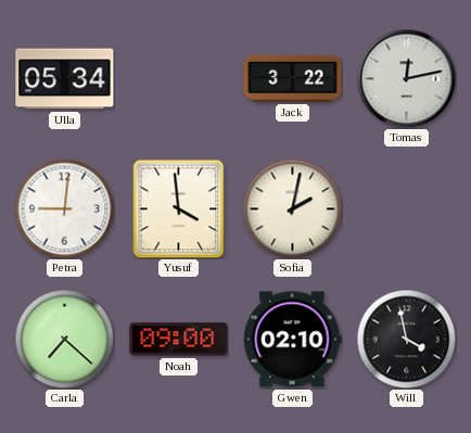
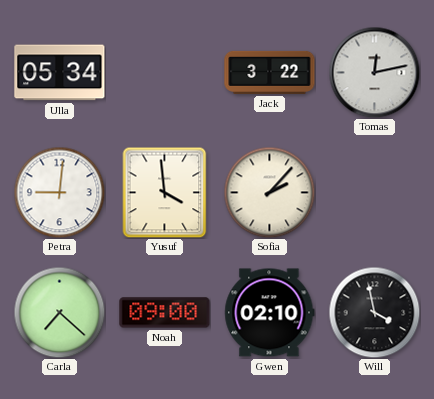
Sofia: 2:02 -> 2:07 (269, 192)
